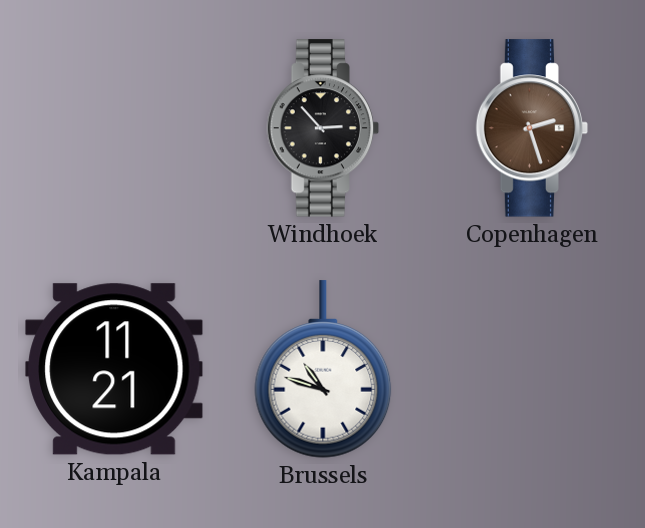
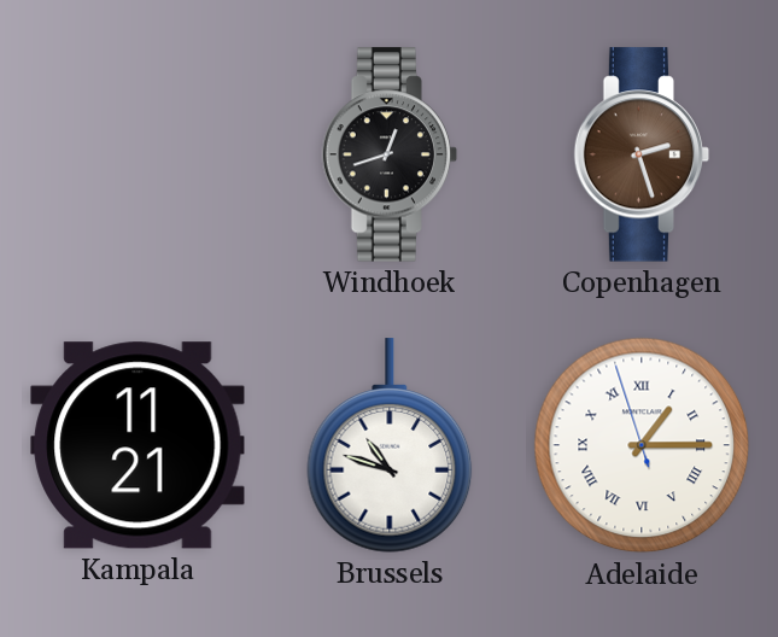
Windhoek: 2:53 -> 12:42 (390, 154)
Adelaide: none -> 1:14 (642, 445)
